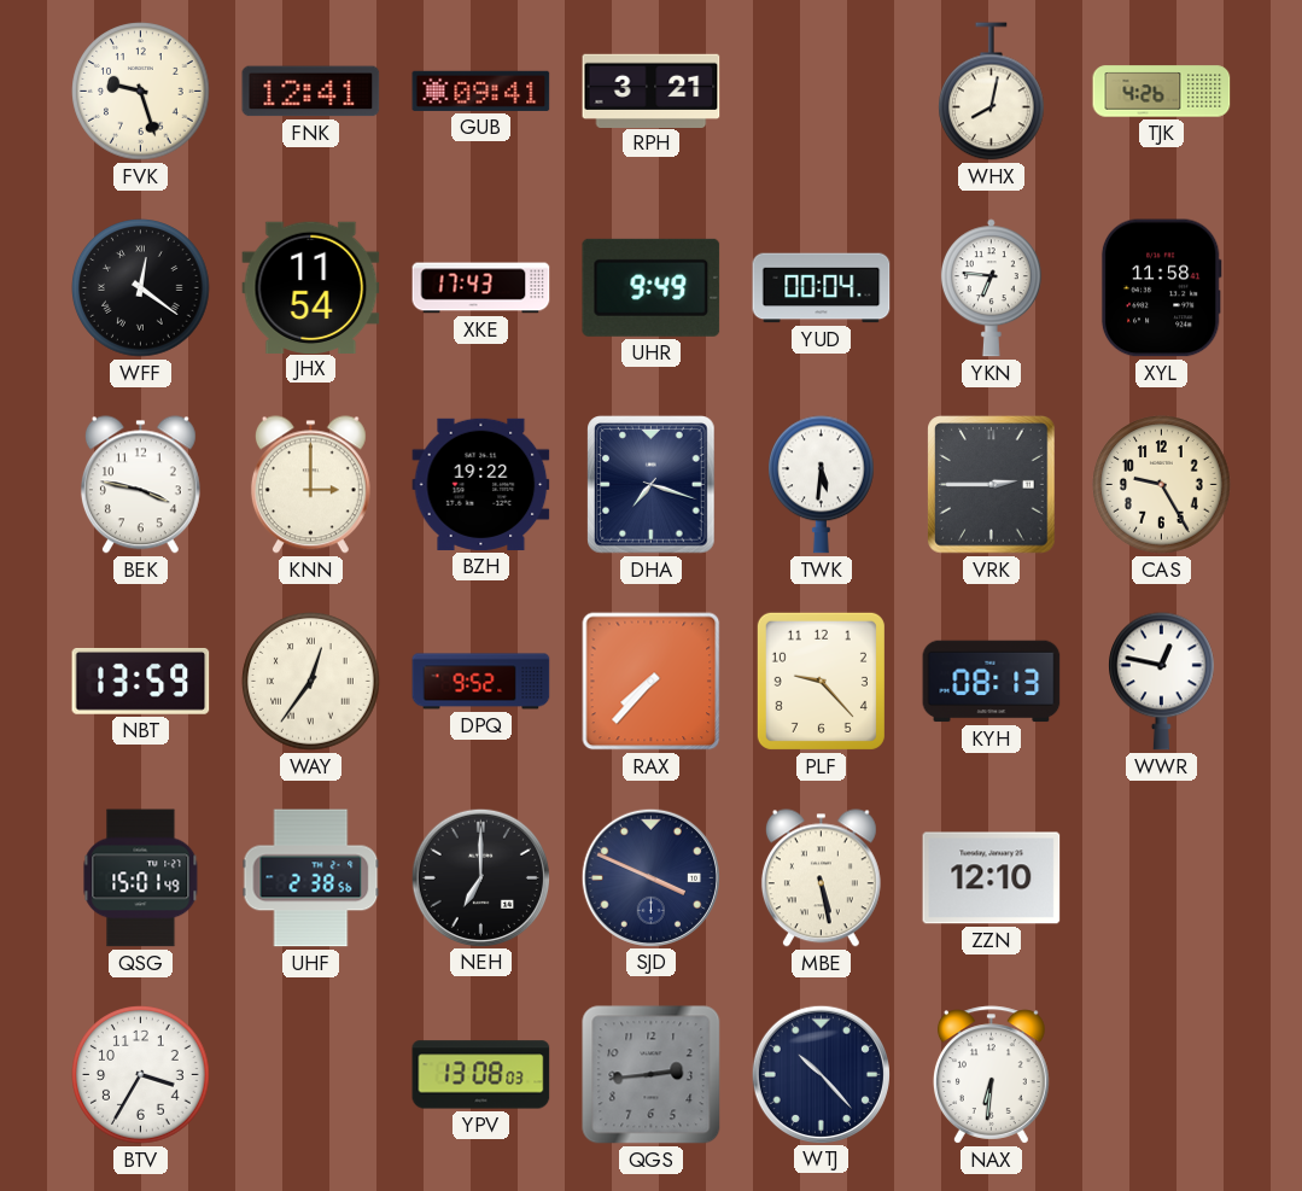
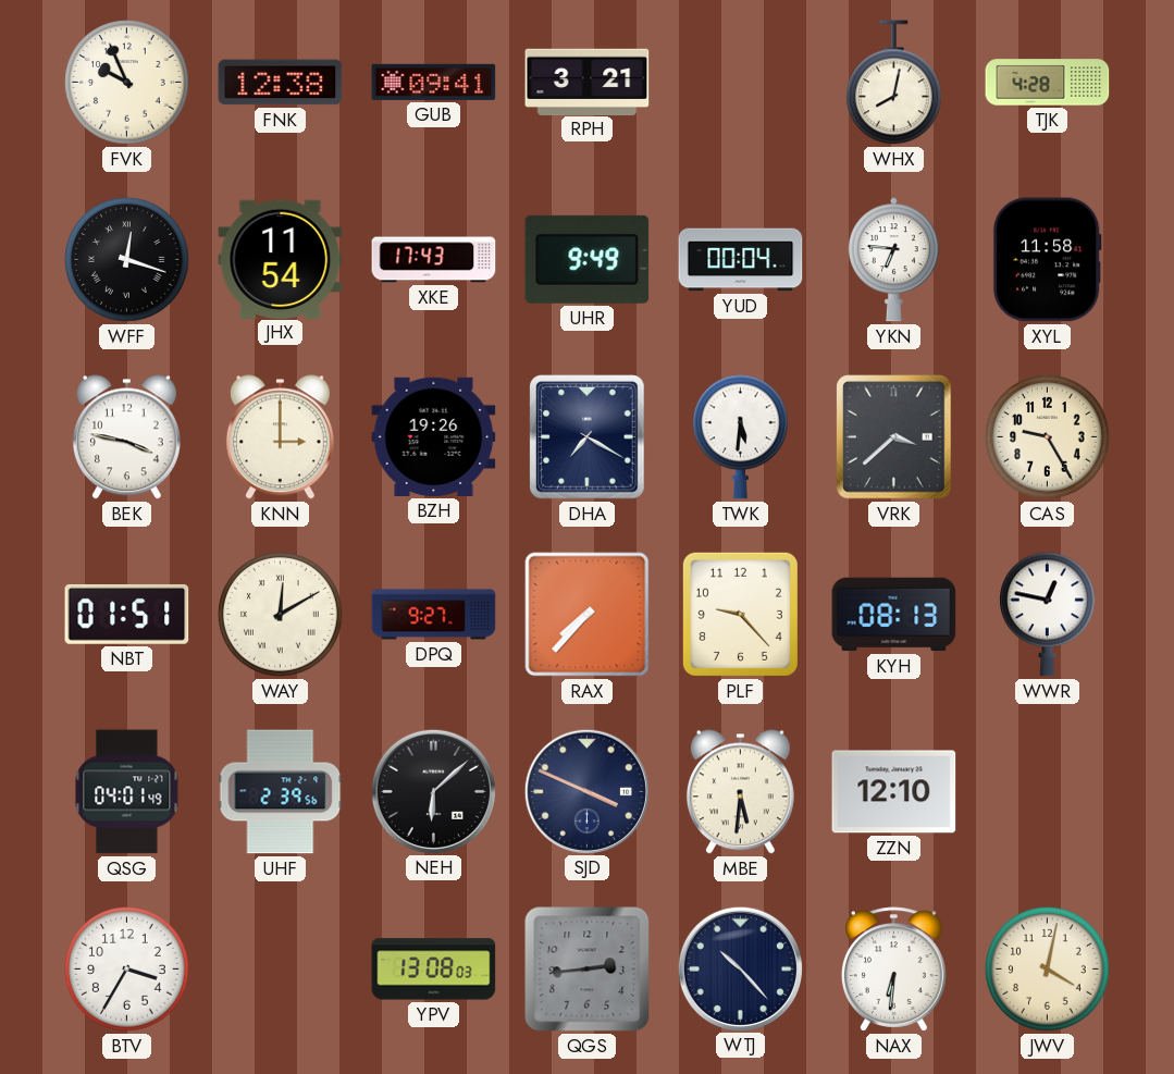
FVK: 9:27 -> 9:56 (127, 83)
FNK: 12:41 -> 12:38 (281, 83)
TJK: 4:26 -> 4:28 (1048, 83)
WFF: 12:21 -> 12:18 (127, 260)
BZH: 19:22 -> 19:26 (434, 436)
DHA: 7:18 -> 7:20 (588, 437)
VRK: 2:45 -> 3:38 (894, 437)
NBT: 13:59 -> 01:51 (127, 614)
WAY: 12:36 -> 12:10 (281, 615)
DPQ: 9:52 -> 9:27 (434, 615)
QSG: 15:01 -> 04:01 (127, 792)
UHF: 2:38 -> 2:39 (281, 792)
NEH: 7:00 -> 6:08 (433, 791)
MBE: 5:28 -> 5:31 (740, 792)
JWV: none -> 4:02 (1048, 970)
